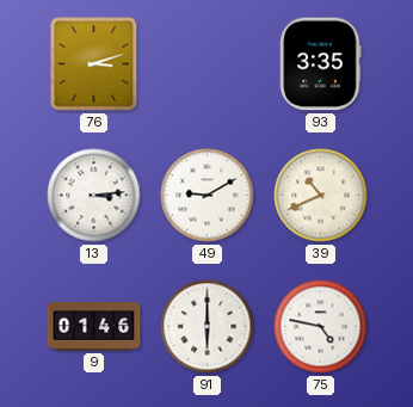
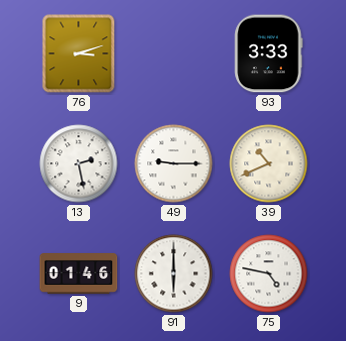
93: 3:35 -> 3:33 (269, 54)
13: 3:14 -> 2:28 (79, 164)
49: 9:10 -> 9:15 (174, 164)
